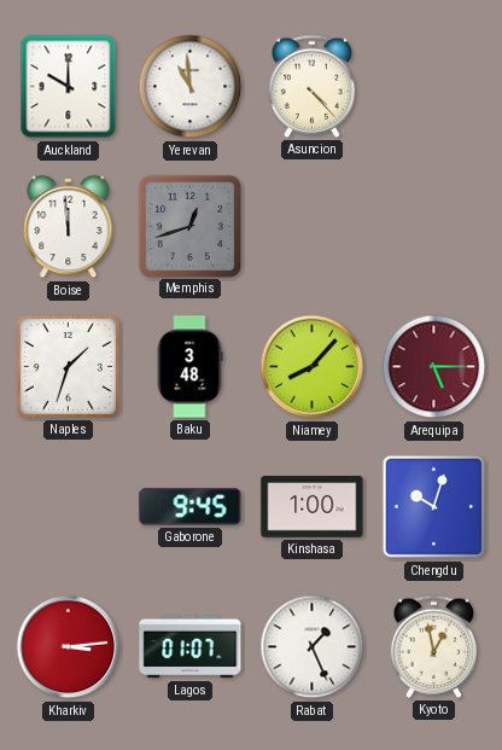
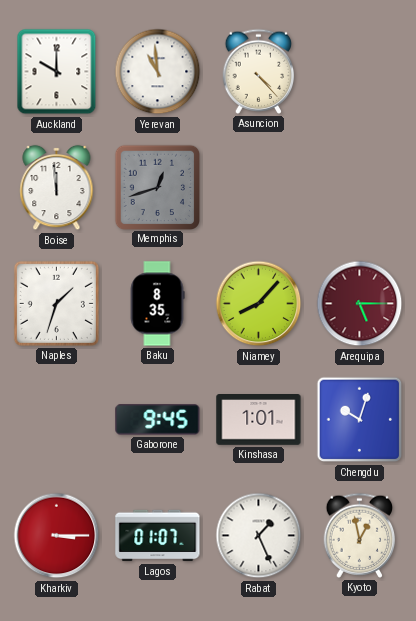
Baku: 3:48 -> 8:35 (157, 304)
Kinshasa: 1:00 -> 1:01 (259, 420)
Kharkiv: 3:14 -> 3:15 (57, 536)
